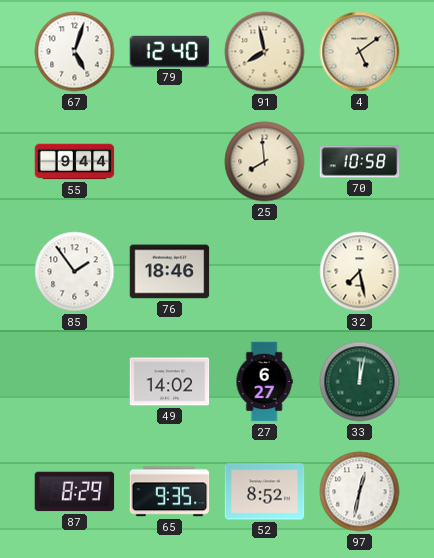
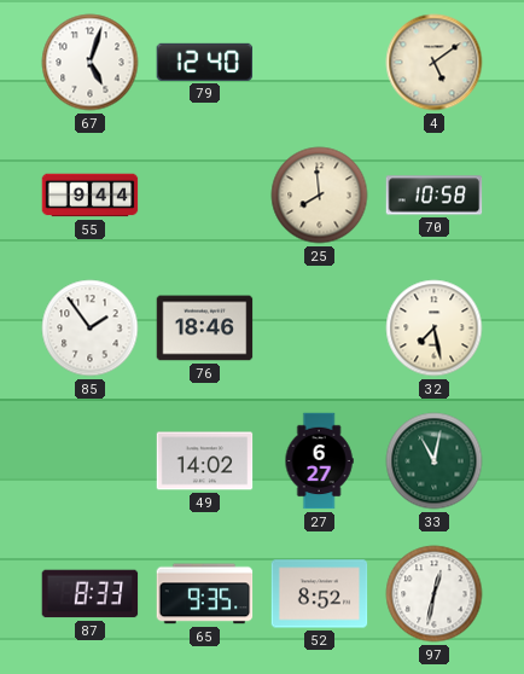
91: 7:58 -> none (265, 52)
33: 12:02 -> 11:02 (435, 461)
87: 8:29 -> 8:33 (91, 594)
